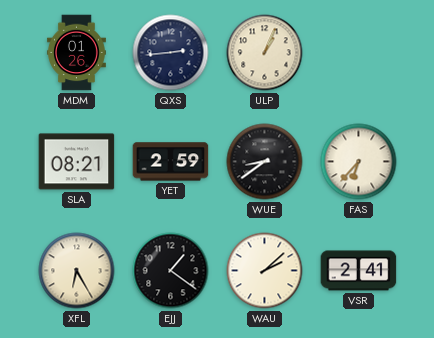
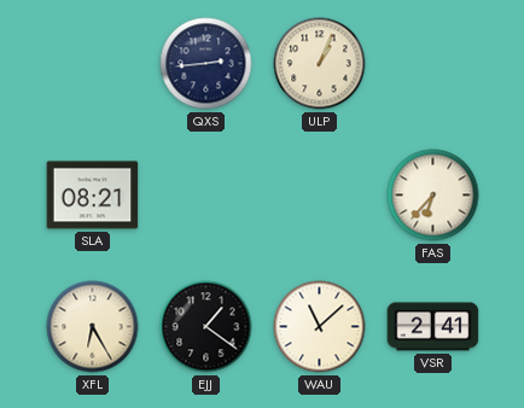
MDM: 01:26 -> none (76, 53)
YET: 2:59 -> none (171, 162)
WUE: 8:39 -> none (265, 162)
WAU: 2:08 -> 11:08 (320, 327)
